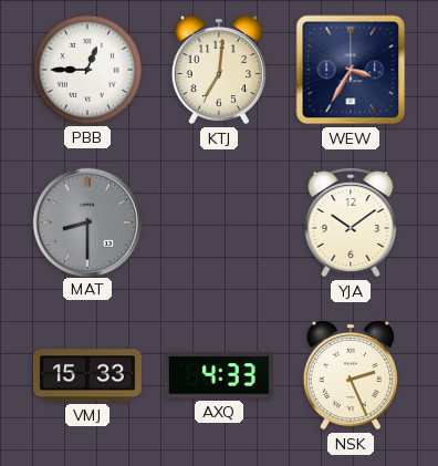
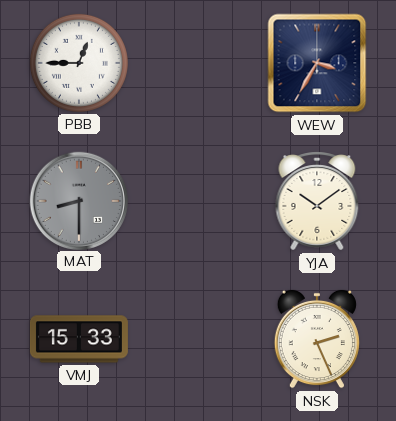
KTJ: 7:01 -> none (219, 70)
AXQ: 4:33 -> none (219, 375)
